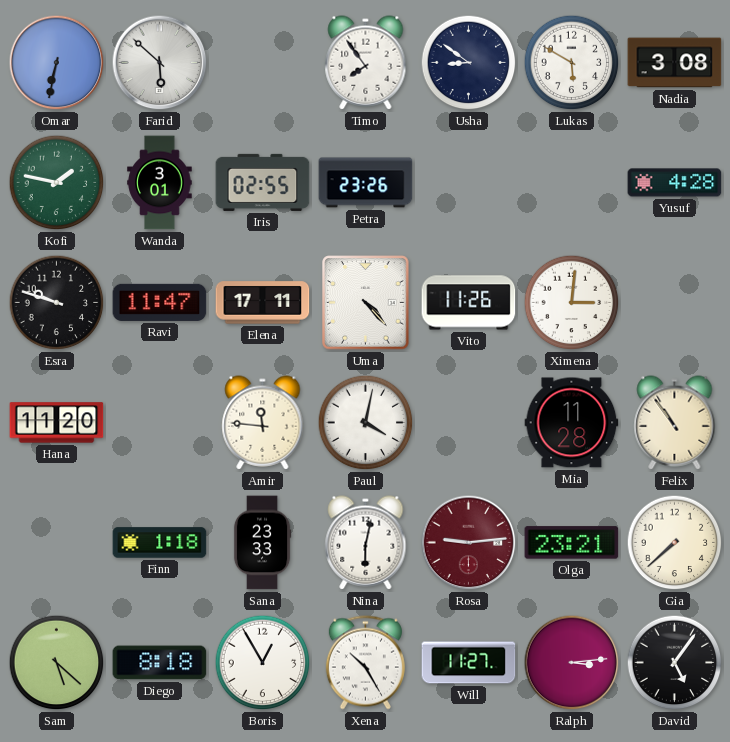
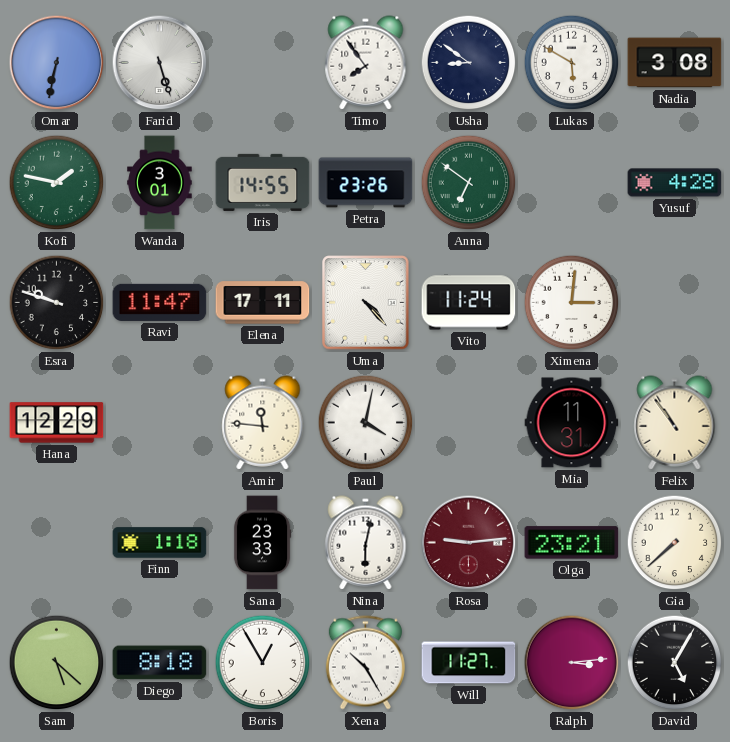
Farid: 5:52 -> 5:27 (160, 63)
Iris: 02:55 -> 14:55 (263, 182)
Anna: none -> 6:51 (469, 183)
Vito: 11:26 -> 11:24 (469, 303)
Hana: 11:20 -> 12:29 (57, 423)
Mia: 11:28 -> 11:31 (572, 423)
David: 5:06 -> 5:05 (675, 663)
